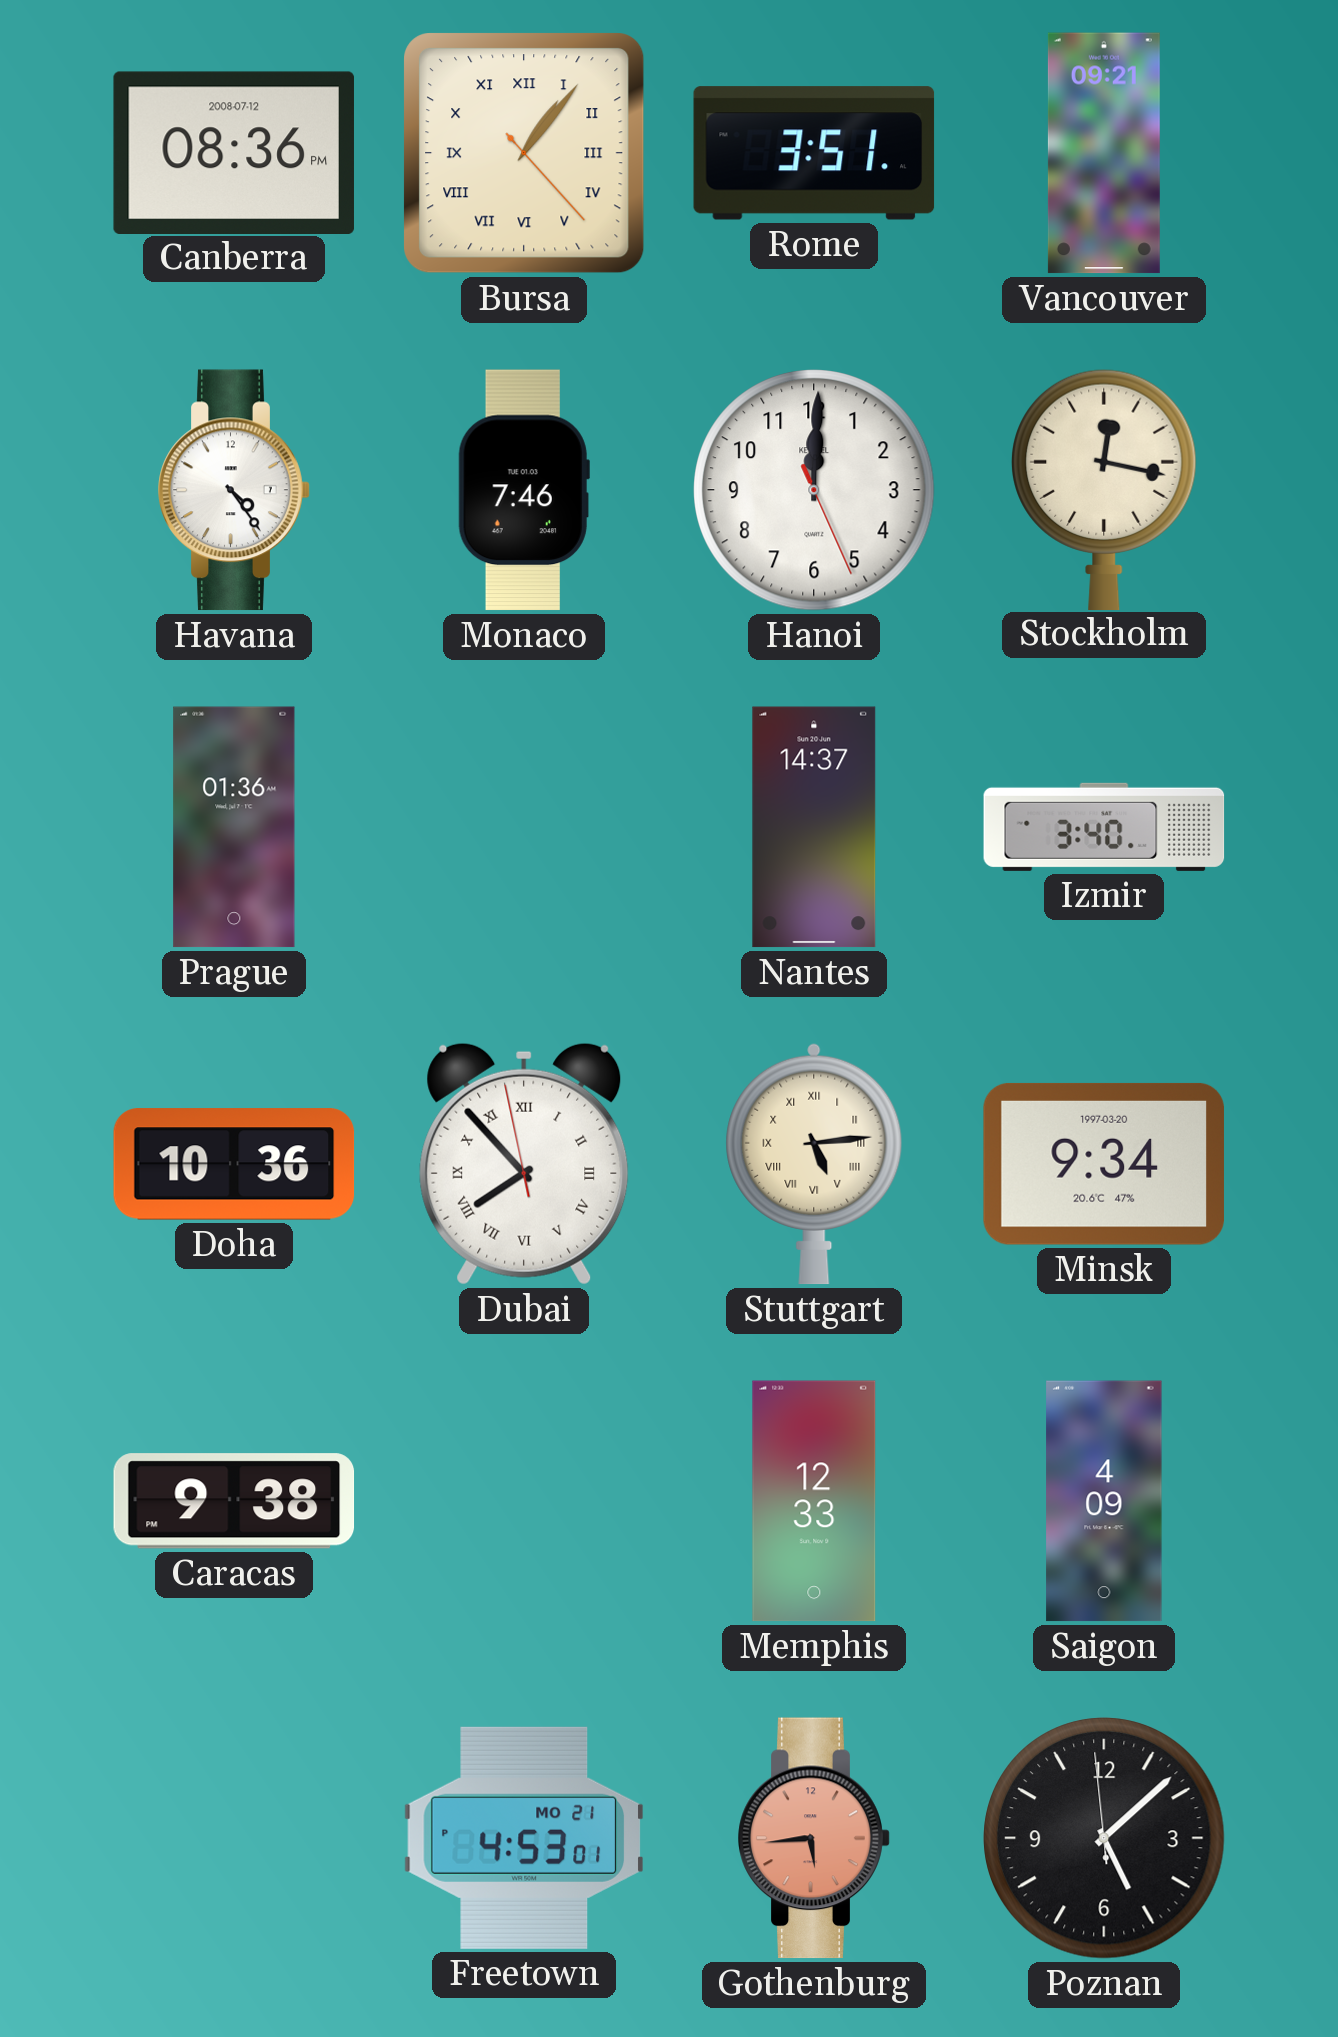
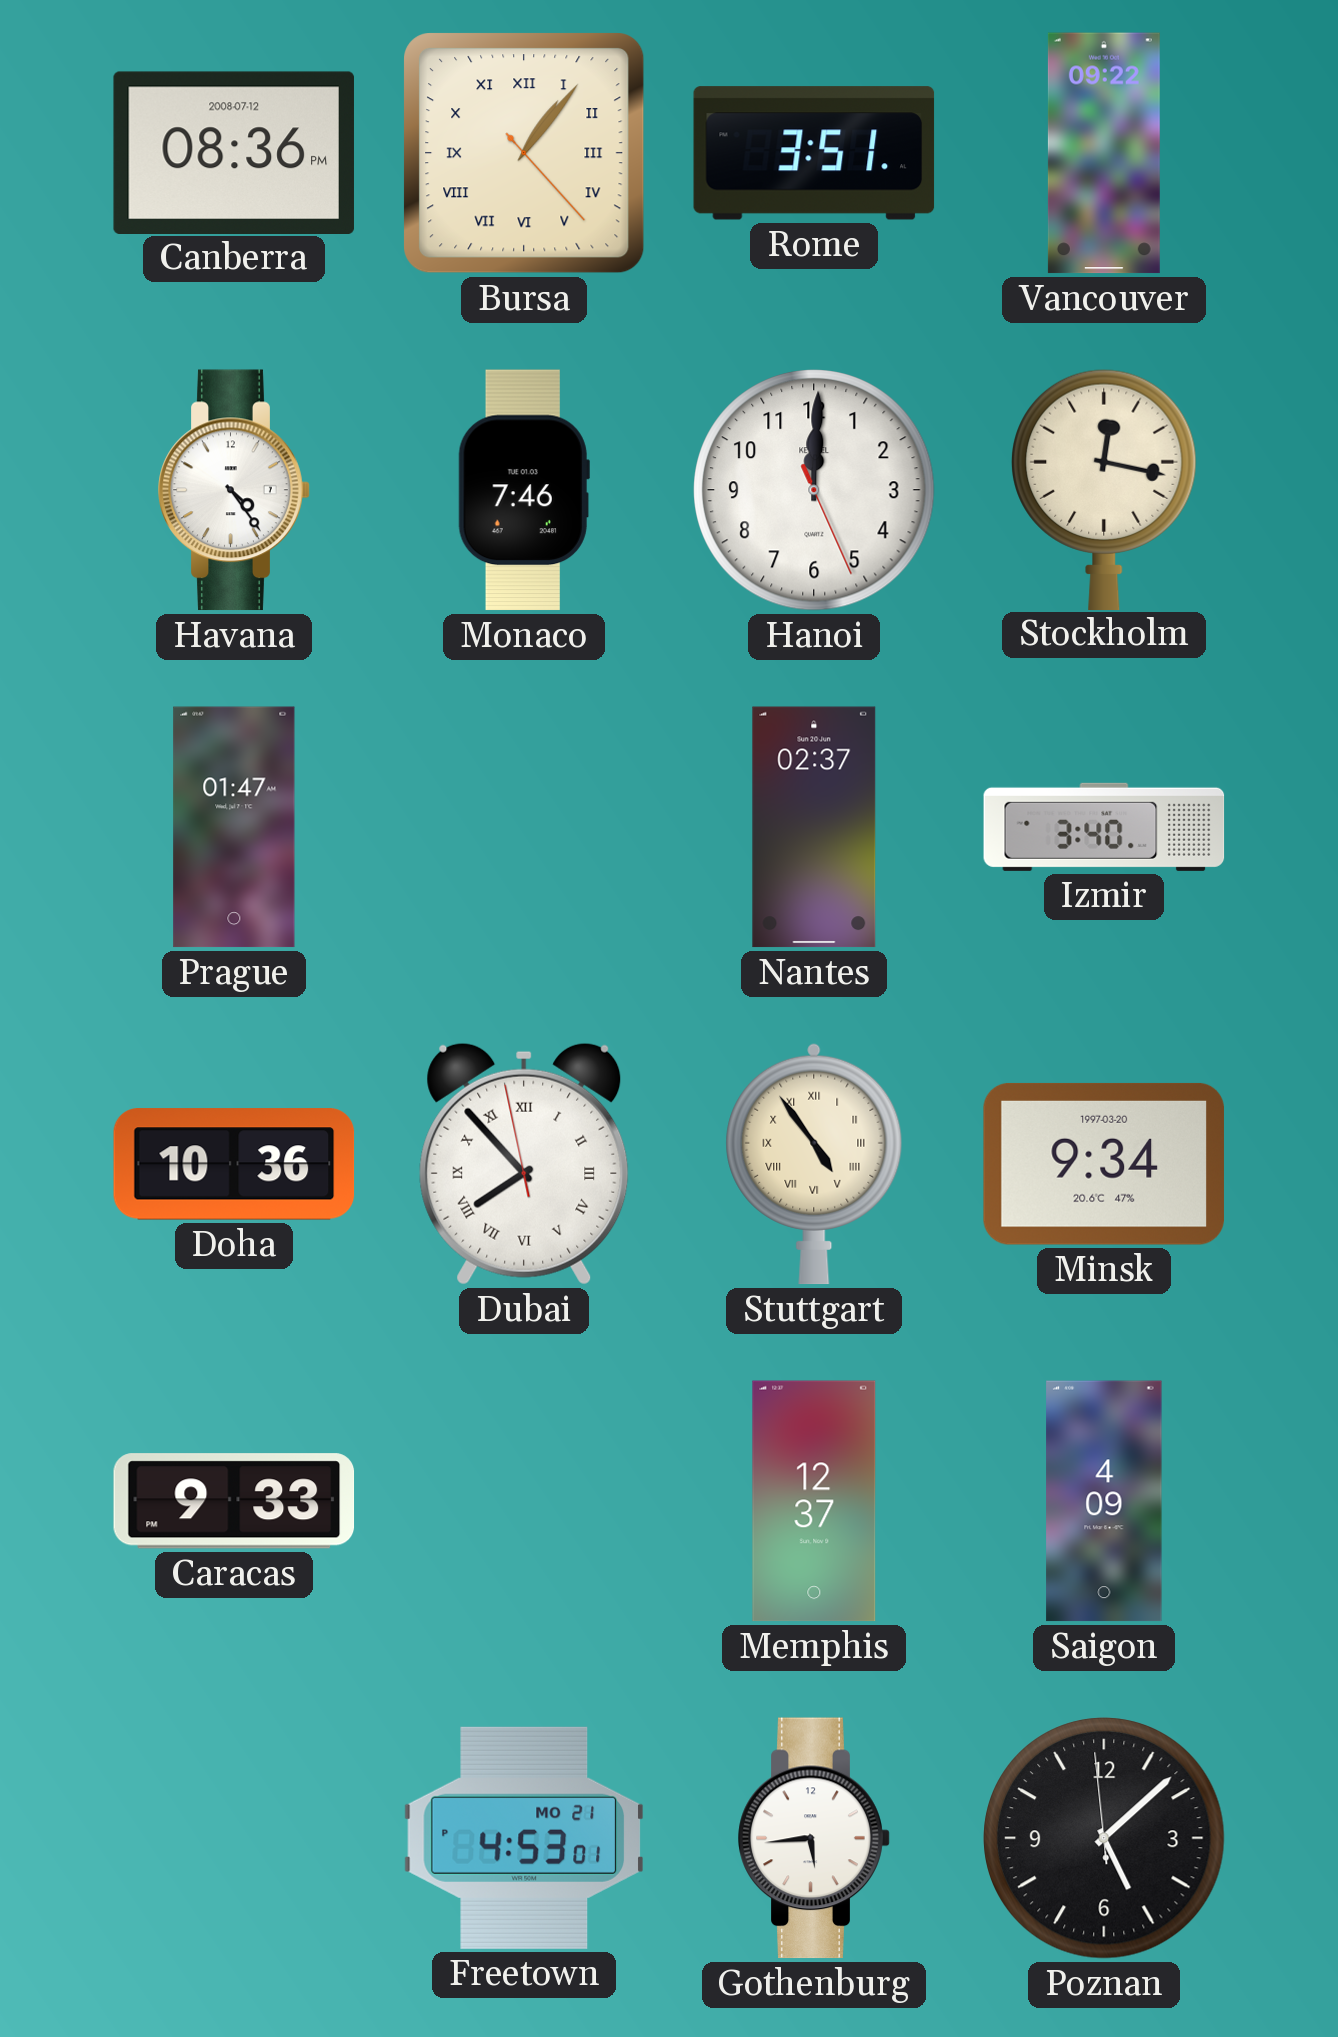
Vancouver: 09:21 -> 09:22 (1104, 153)
Prague: 01:36 -> 01:47 (234, 827)
Nantes: 14:37 -> 02:37 (814, 827)
Stuttgart: 5:14 -> 4:54 (814, 1164)
Caracas: 9:38 -> 9:33 (234, 1501)
Memphis: 12:33 -> 12:37 (814, 1501)
Gothenburg dial: salmon -> white (814, 1838)
